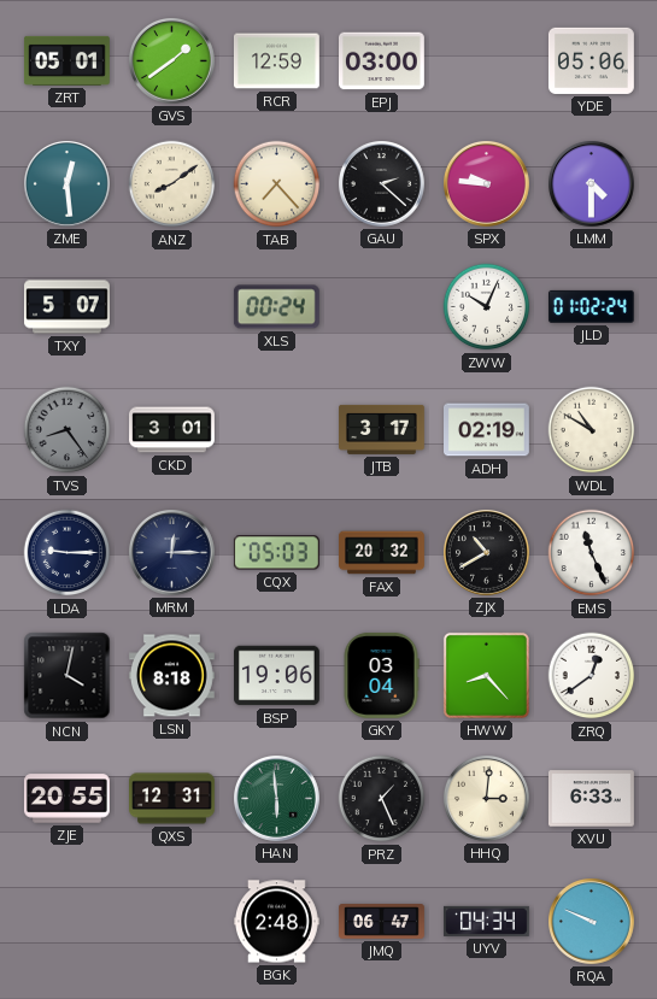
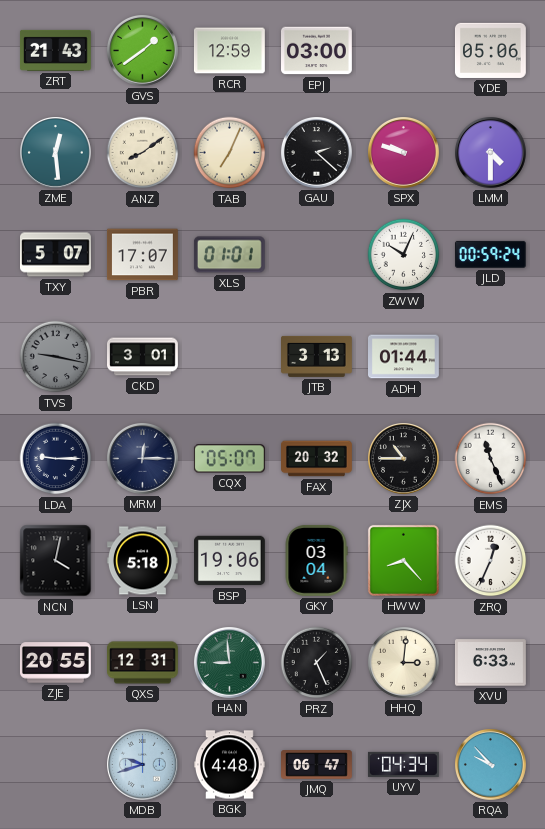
ZRT: 05:01 -> 21:43 (55, 50)
TAB: 7:23 -> 7:04 (230, 153)
SPX: 9:46 -> 9:48 (404, 153)
PBR: none -> 17:07 (143, 255)
XLS: 00:24 -> 01:01 (229, 255)
JLD: 01:02 -> 00:59 (490, 254)
TVS: 8:24 -> 9:17 (56, 357)
JTB: 3:17 -> 3:13 (317, 356)
ADH: 02:19 -> 01:44 (404, 357)
WDL: 10:50 -> none (592, 430)
CQX: 05:03 -> 05:07 (229, 459)
ZJX: 10:40 -> 10:45 (404, 459)
LSN: 8:18 -> 5:18 (142, 561)
ZRQ: 12:39 -> 12:34 (491, 561)
HAN: 5:59 -> 8:59 (230, 663)
MDB: none -> 9:42 (143, 765)
BGK: 2:48 -> 4:48 (230, 765)
RQA: 9:49 -> 9:53 (491, 765)
